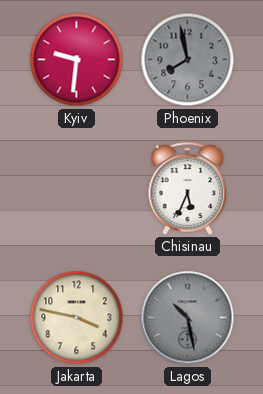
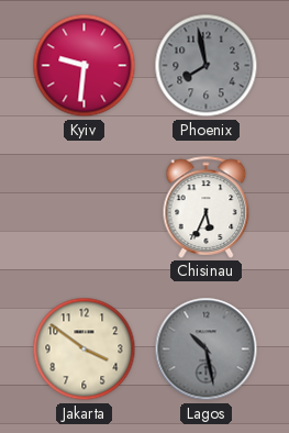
Jakarta: 3:47 -> 3:51 (85, 349)
